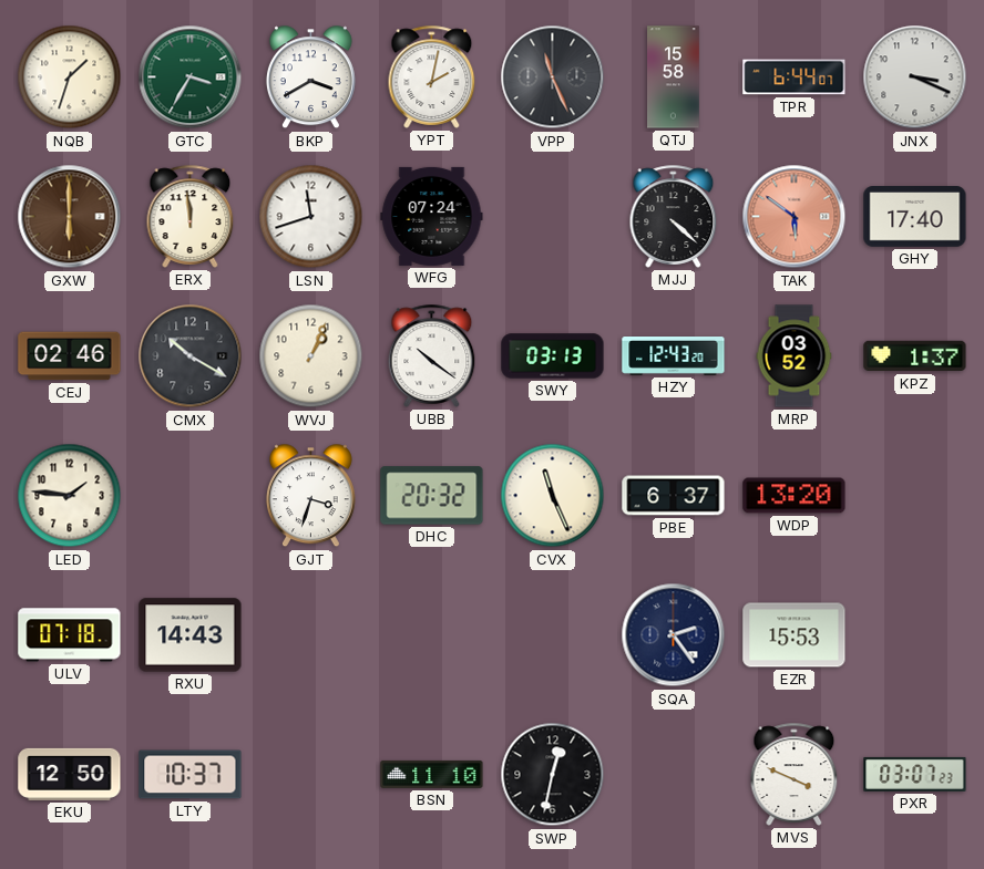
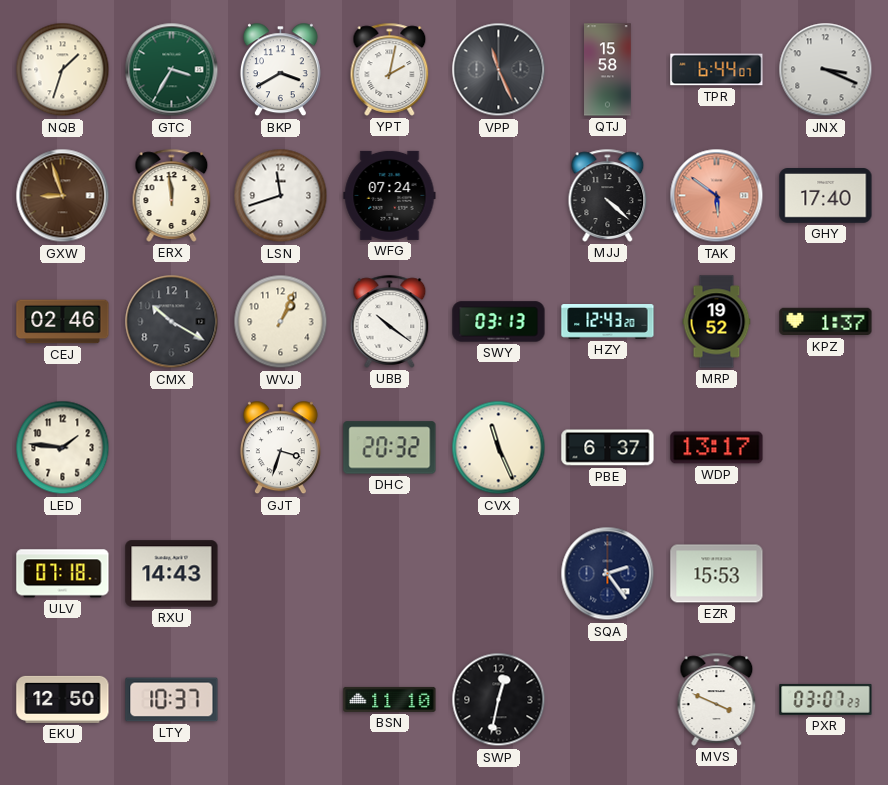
GXW: 6:00 -> 8:57 (63, 196)
MRP: 03:52 -> 19:52 (717, 322)
WDP: 13:20 -> 13:17 (717, 448)
